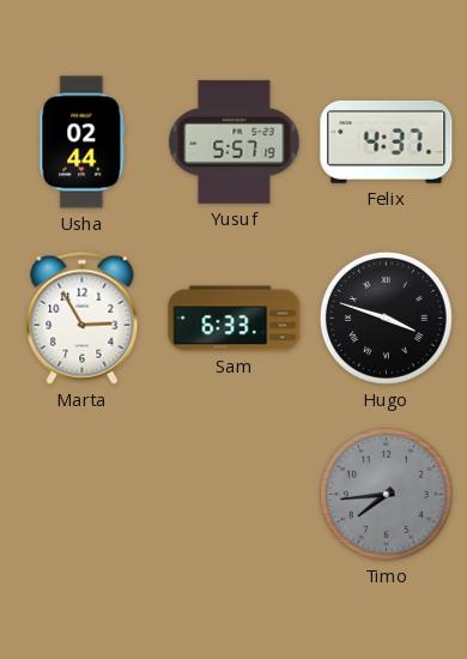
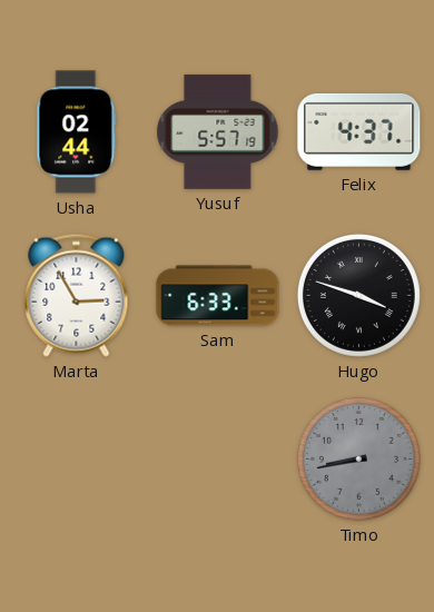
Timo: 7:44 -> 8:43 (358, 458)
